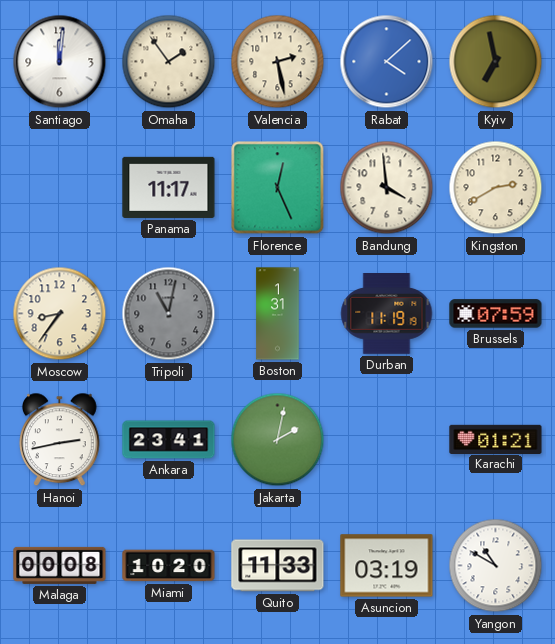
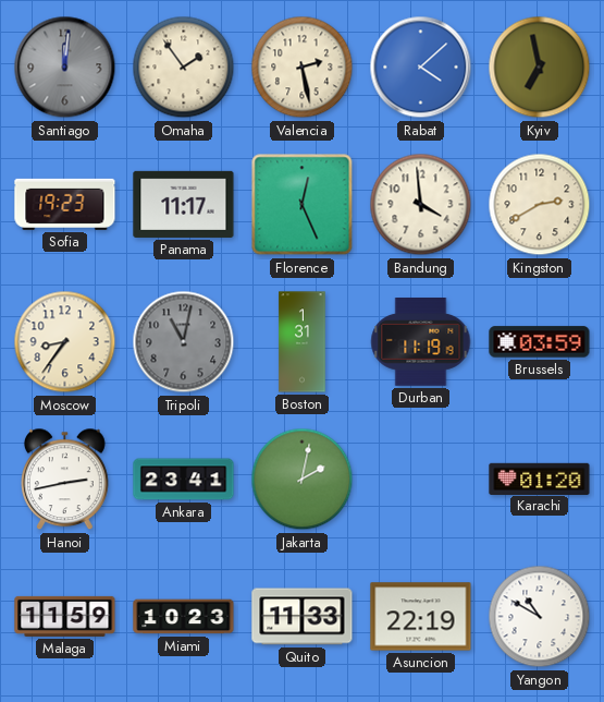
Santiago dial: white -> grey (65, 68)
Sofia: none -> 19:23 (65, 204)
Brussels: 07:59 -> 03:59 (540, 342)
Karachi: 01:21 -> 01:20 (540, 479)
Malaga: 00:08 -> 11:59 (65, 616)
Miami: 10:20 -> 10:23 (184, 617)
Asuncion: 03:19 -> 22:19 (421, 617)
